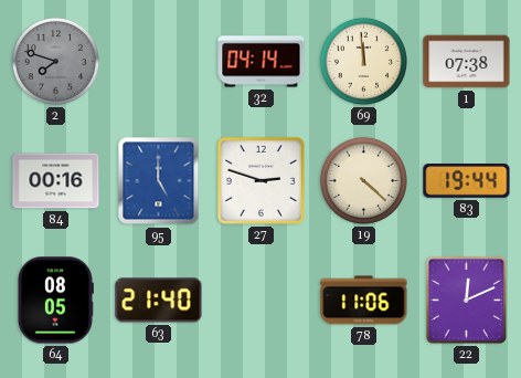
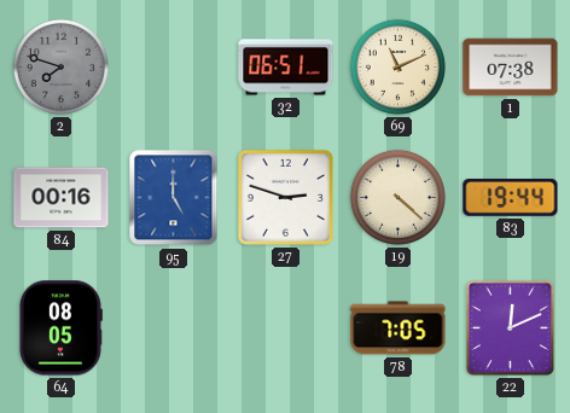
32: 04:14 -> 06:51 (286, 68)
69: 11:59 -> 11:11 (397, 66)
63: 21:40 -> none (159, 301)
78: 11:06 -> 7:05 (399, 328)
